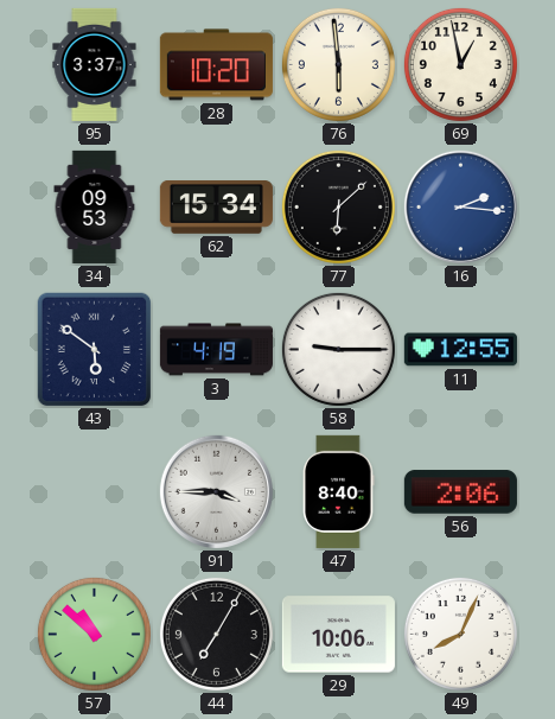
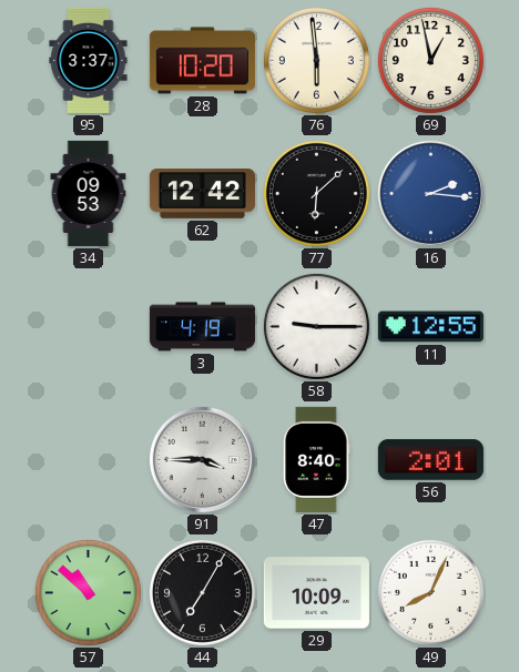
62: 15:34 -> 12:42 (202, 194)
43: 5:51 -> none (95, 350)
56: 2:06 -> 2:01 (430, 460)
29: 10:06 -> 10:09 (316, 593)
